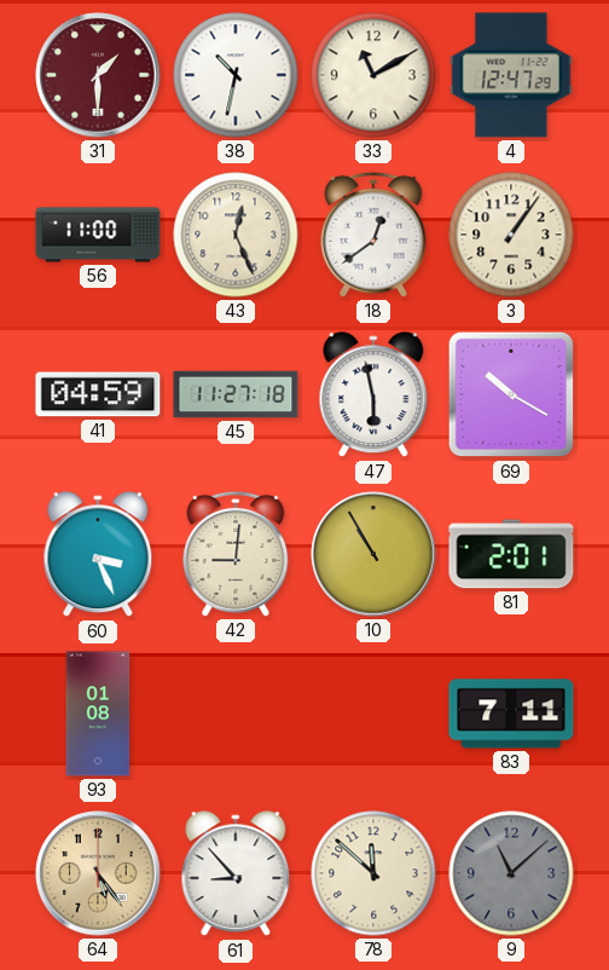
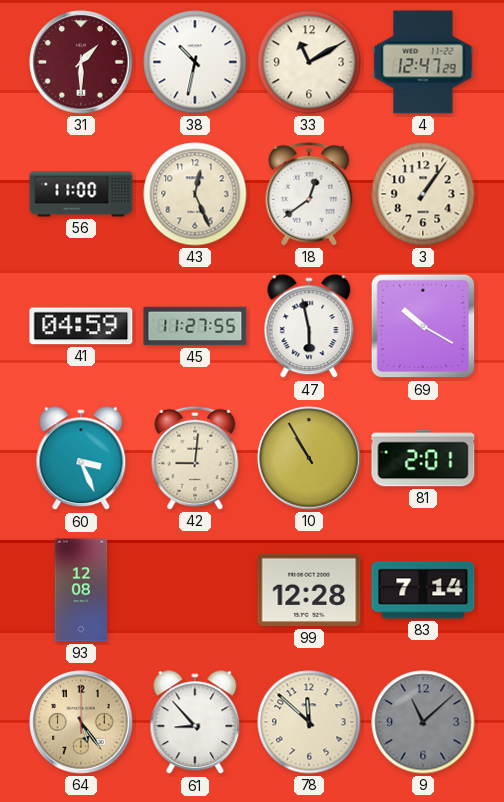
45: 11:27:18 -> 11:27:55 (195, 326)
93: 01:08 -> 12:08 (81, 590)
99: none -> 12:28 (309, 590)
83: 7:11 -> 7:14 (423, 590)
